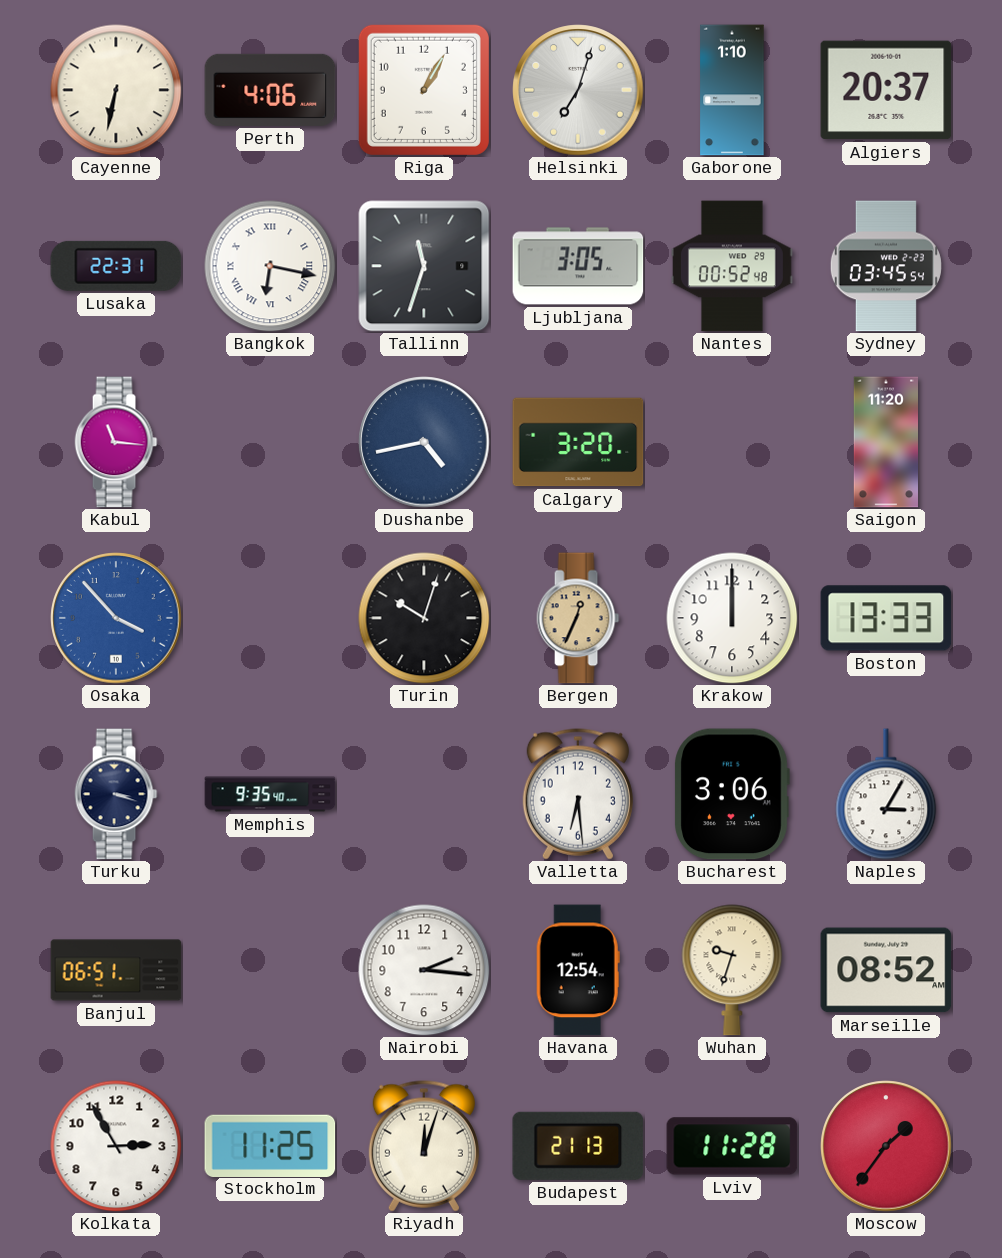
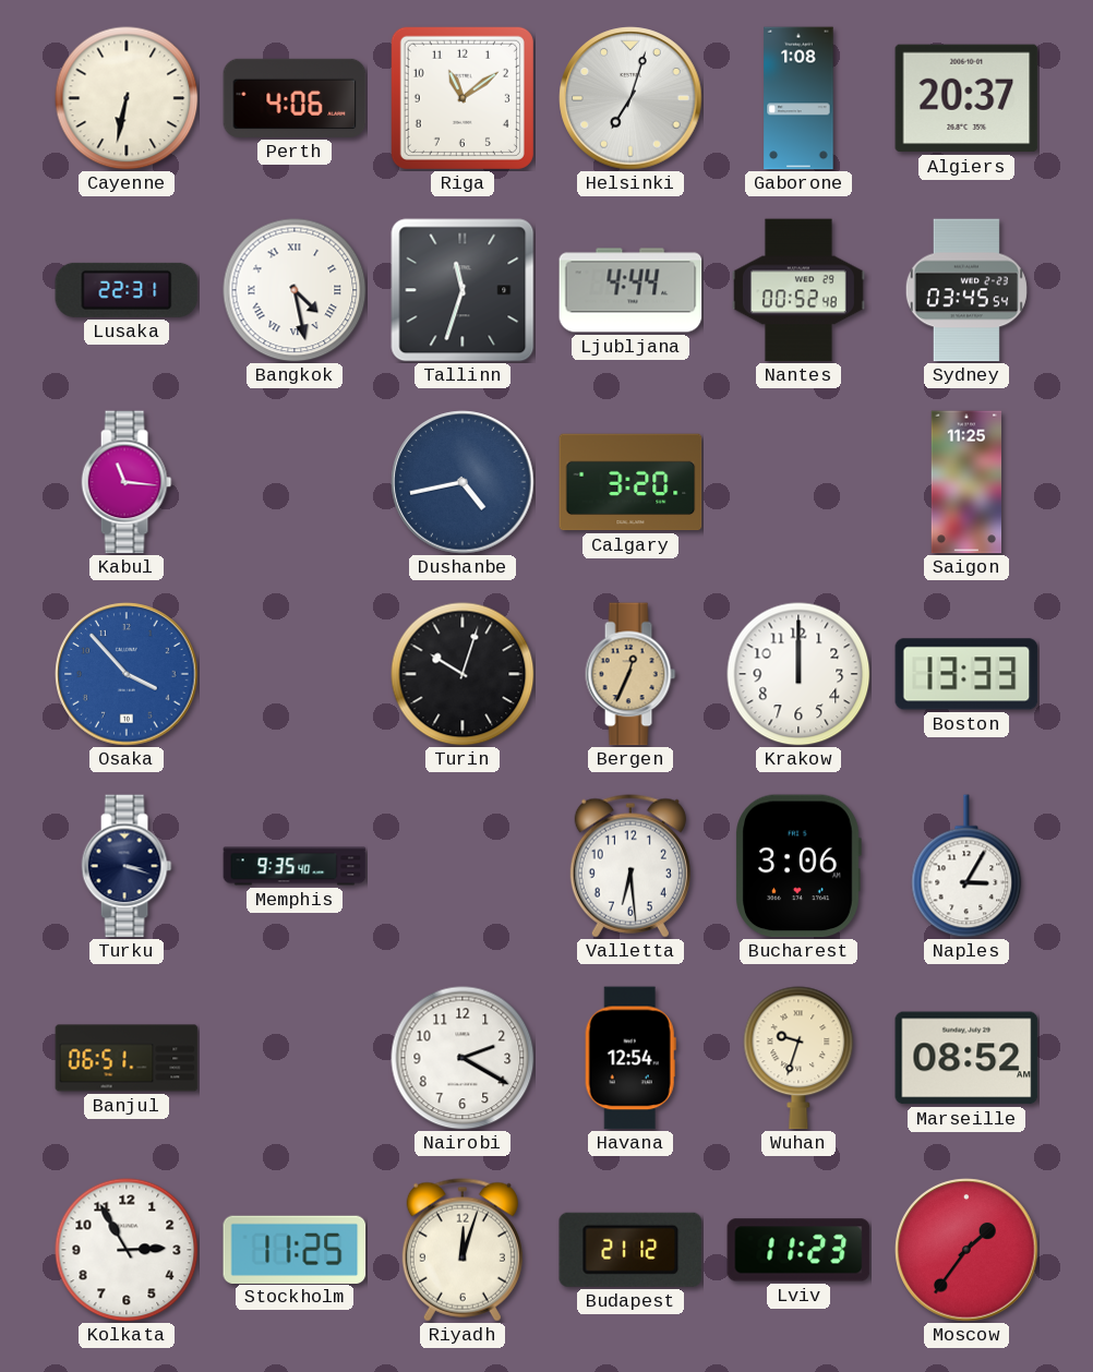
Riga: 1:05 -> 11:09 (463, 98)
Gaborone: 1:10 -> 1:08 (798, 98)
Bangkok: 6:17 -> 4:28 (295, 290)
Ljubljana: 3:05 -> 4:44 (630, 290)
Saigon: 11:20 -> 11:25 (965, 482)
Nairobi: 2:16 -> 2:20 (463, 1058)
Budapest: 21:13 -> 21:12 (630, 1250)
Lviv: 11:28 -> 11:23 (798, 1250)
